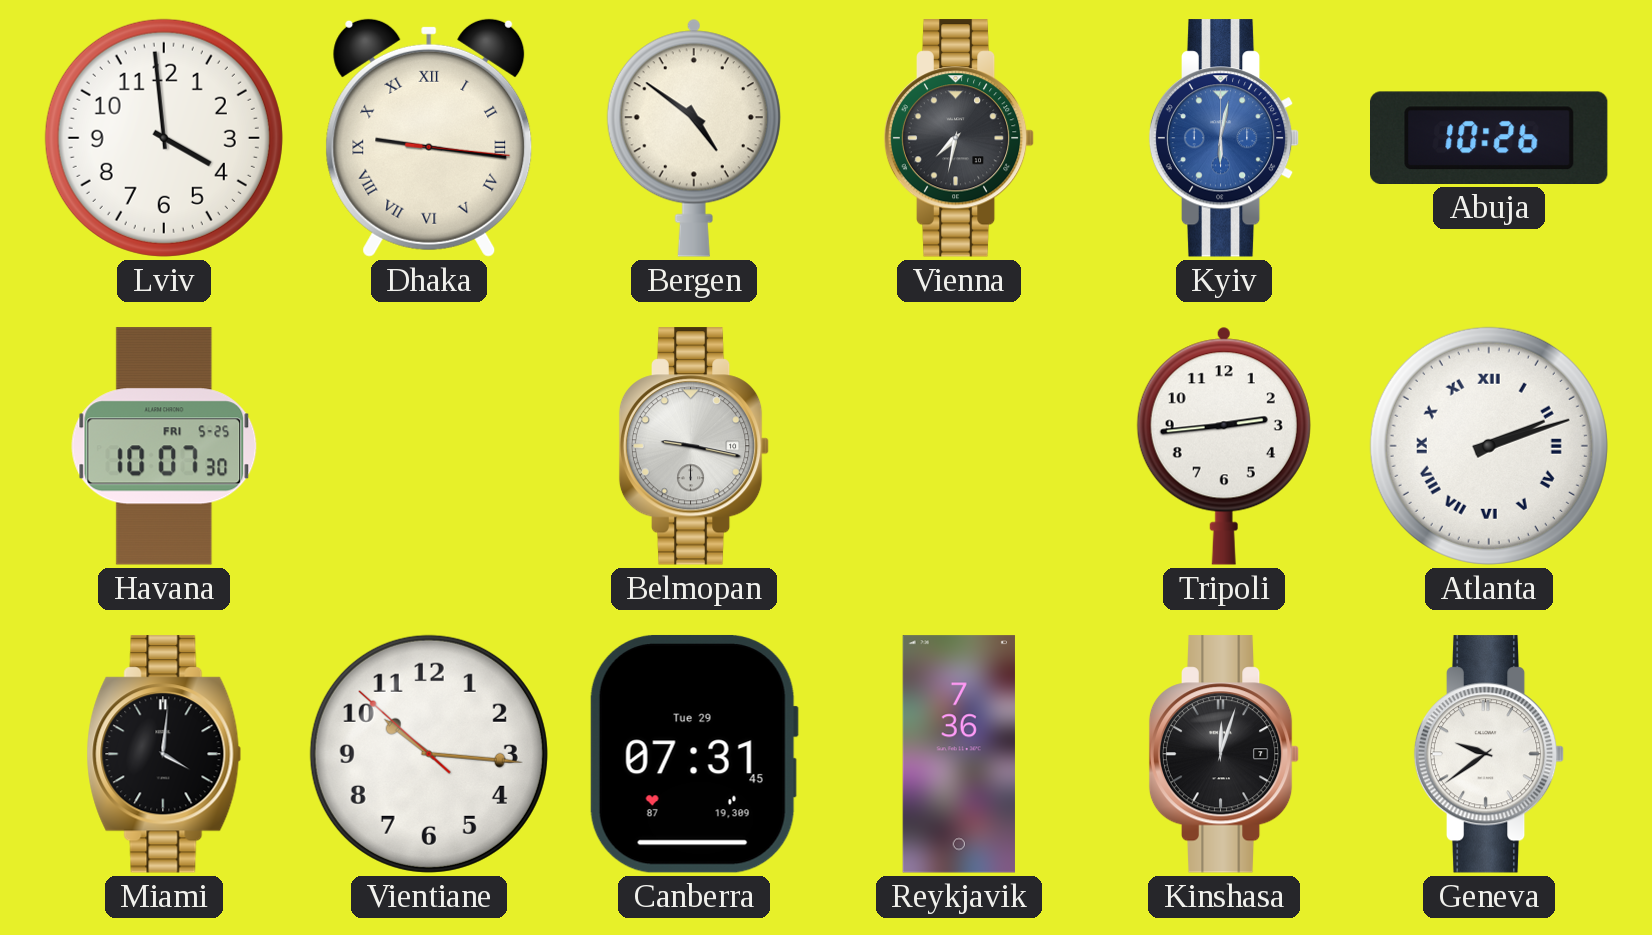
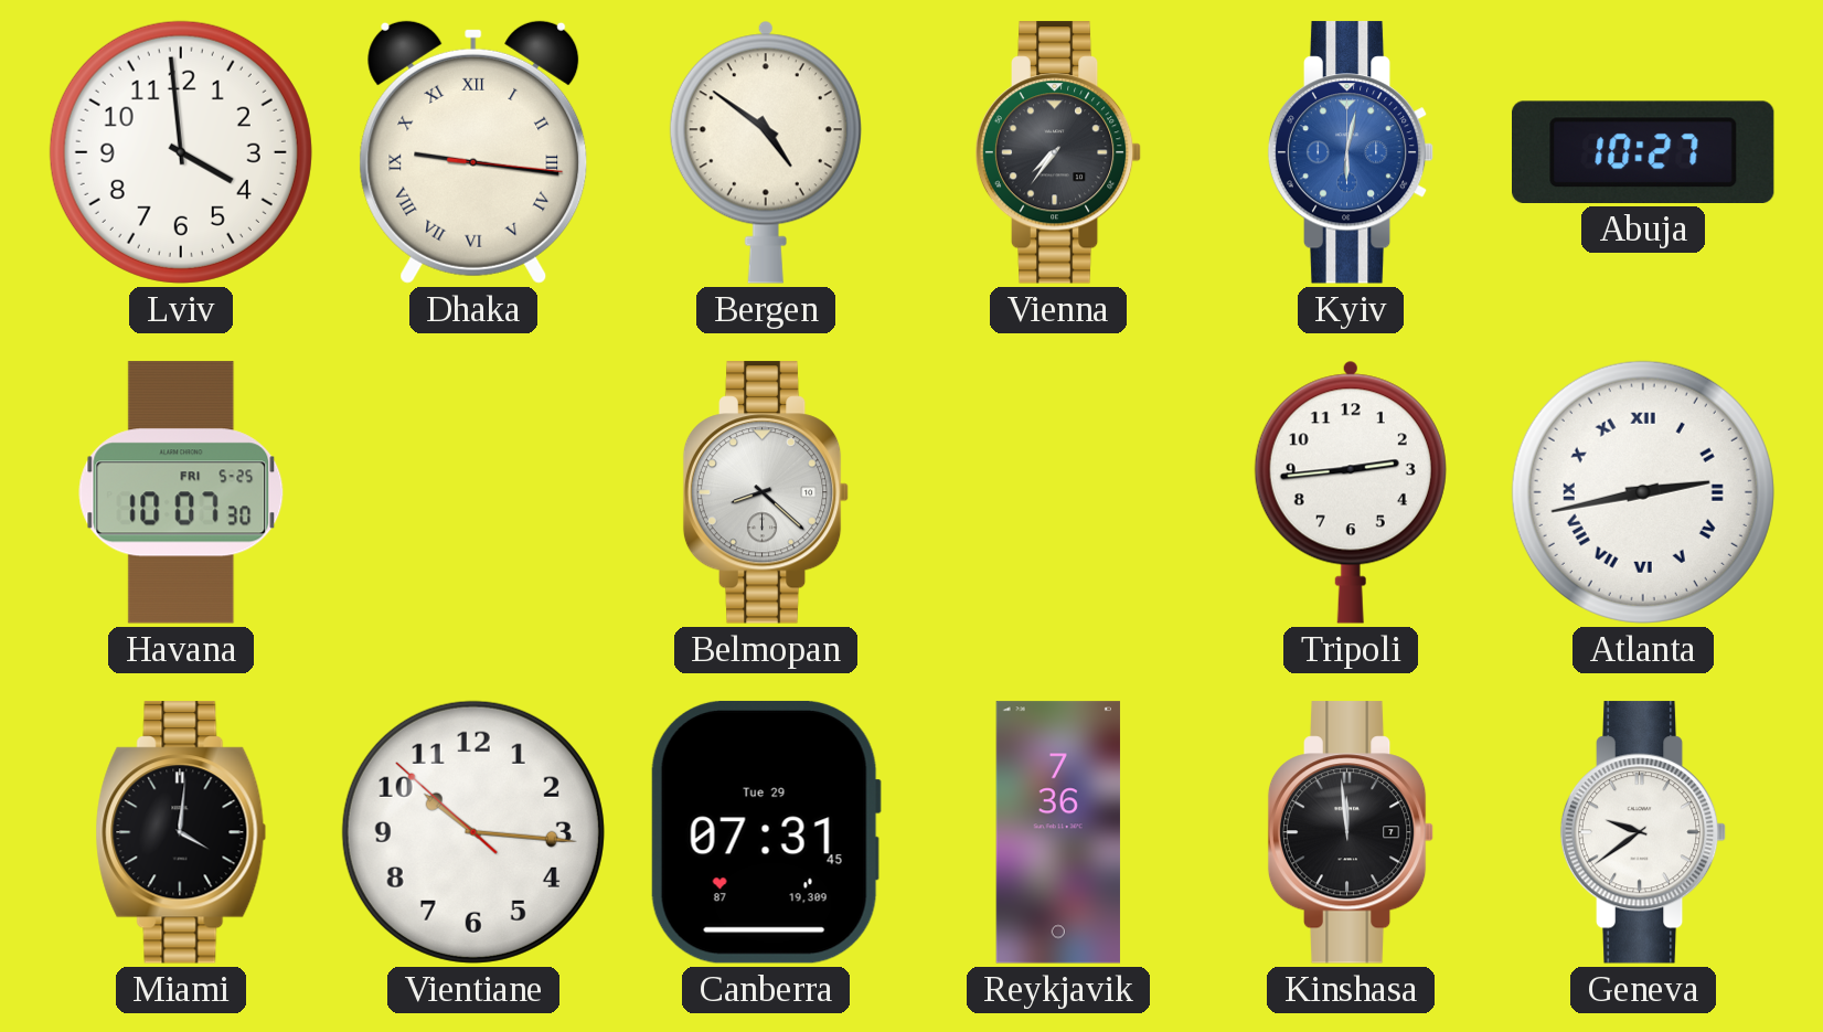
Vienna: 7:32 -> 7:36 (1058, 152)
Abuja: 10:26 -> 10:27 (1644, 152)
Belmopan: 9:17 -> 8:22 (766, 492)
Atlanta: 2:12 -> 2:43 (1643, 492)
Kinshasa: 12:03 -> 11:59 (1351, 832)
